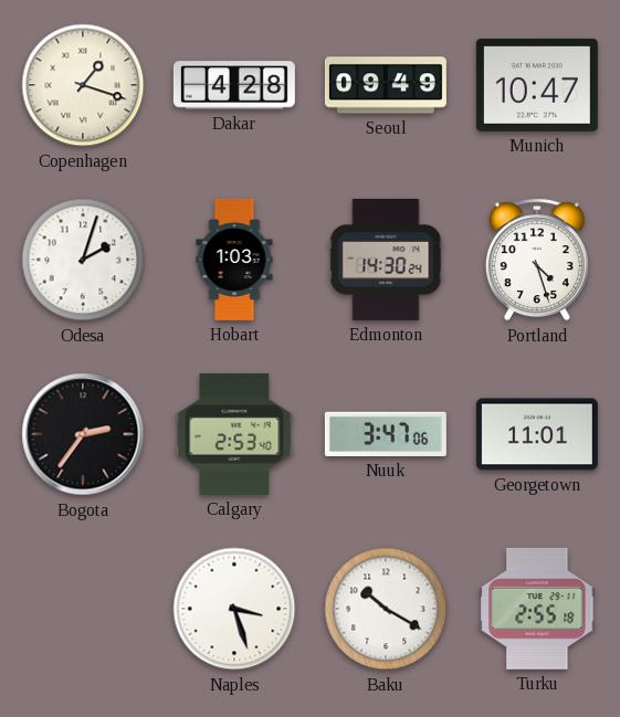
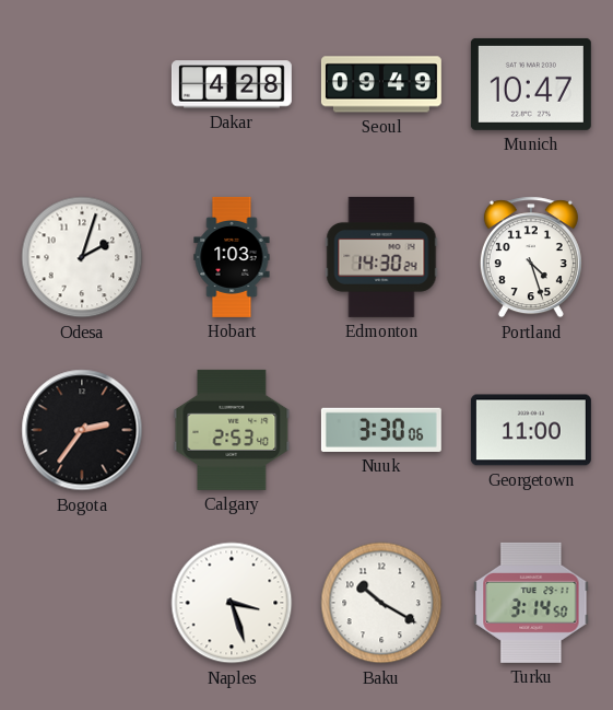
Copenhagen: 1:18 -> none (83, 85)
Nuuk: 3:47 -> 3:30 (381, 430)
Georgetown: 11:01 -> 11:00 (531, 430)
Turku: 2:55 -> 3:14 (531, 603)
